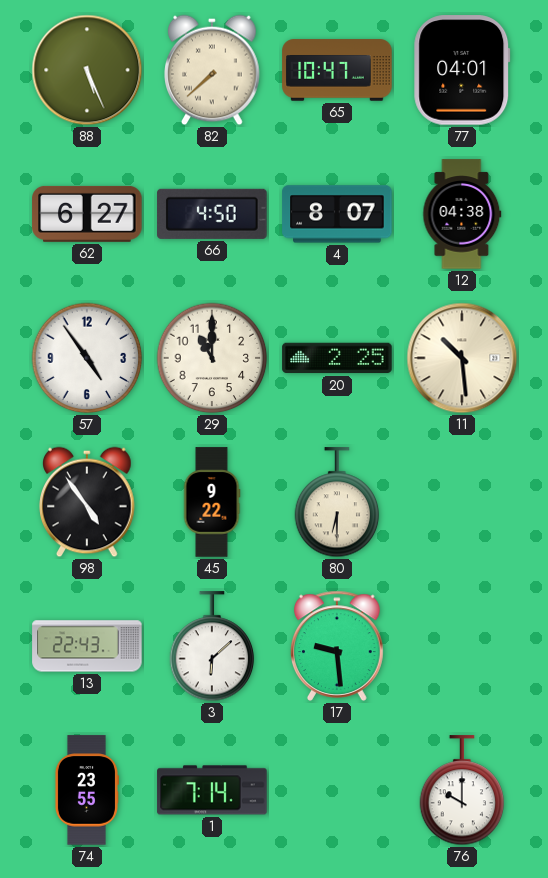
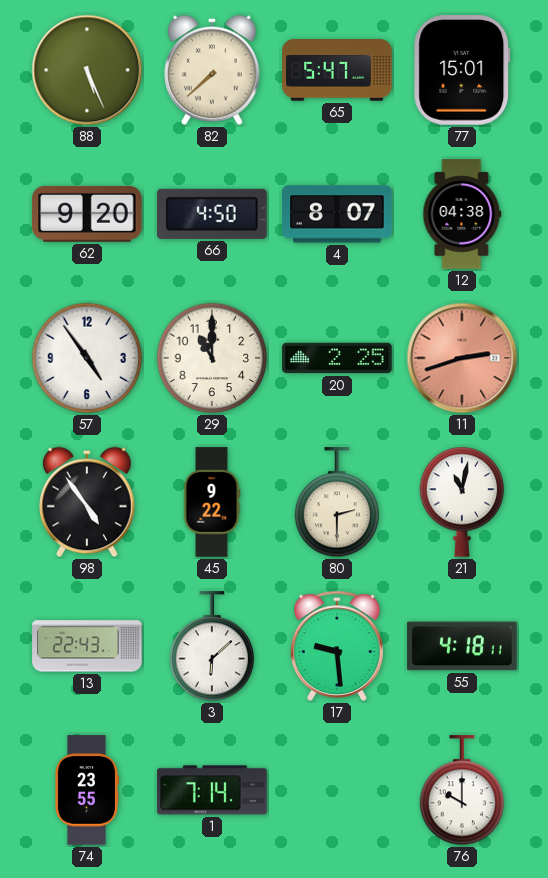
65: 10:47 -> 5:47 (337, 70)
77: 04:01 -> 15:01 (462, 70)
62: 6:27 -> 9:20 (87, 214)
11: 10:29 -> 2:42 (462, 358)
11 dial: cream -> salmon (462, 358)
80: 6:30 -> 2:30 (337, 503)
21: none -> 11:02 (462, 502)
55: none -> 4:18 (462, 646)
